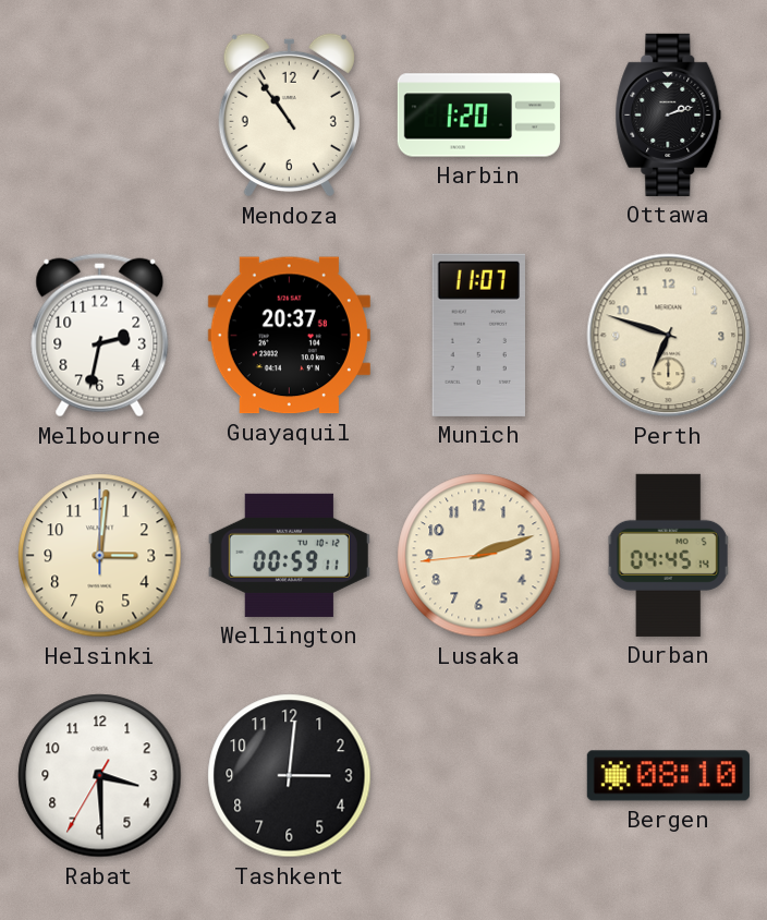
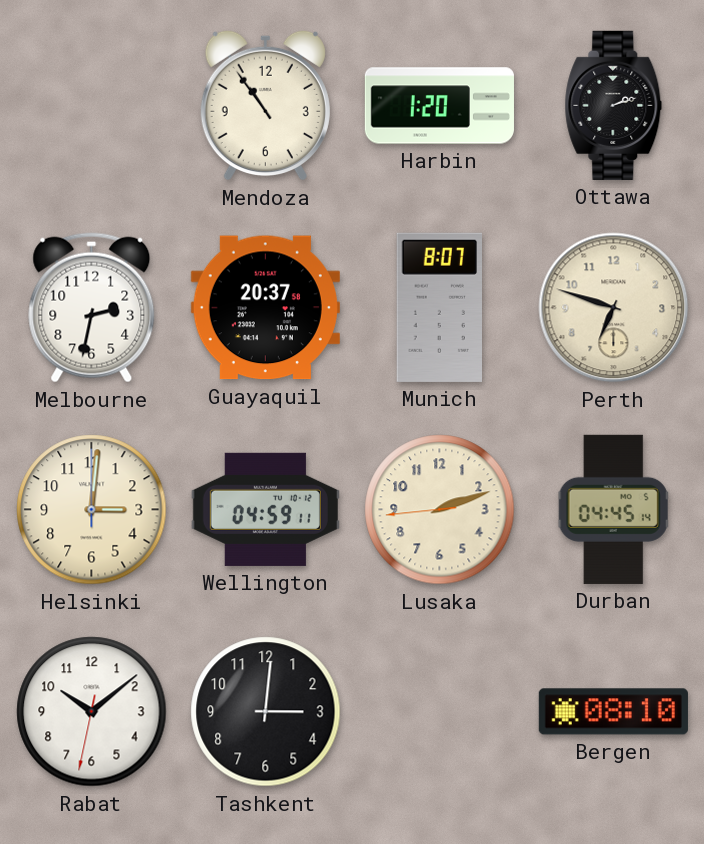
Munich: 11:07 -> 8:07 (440, 307)
Wellington: 00:59 -> 04:59 (265, 509)
Rabat: 3:29 -> 10:08 (92, 712)
